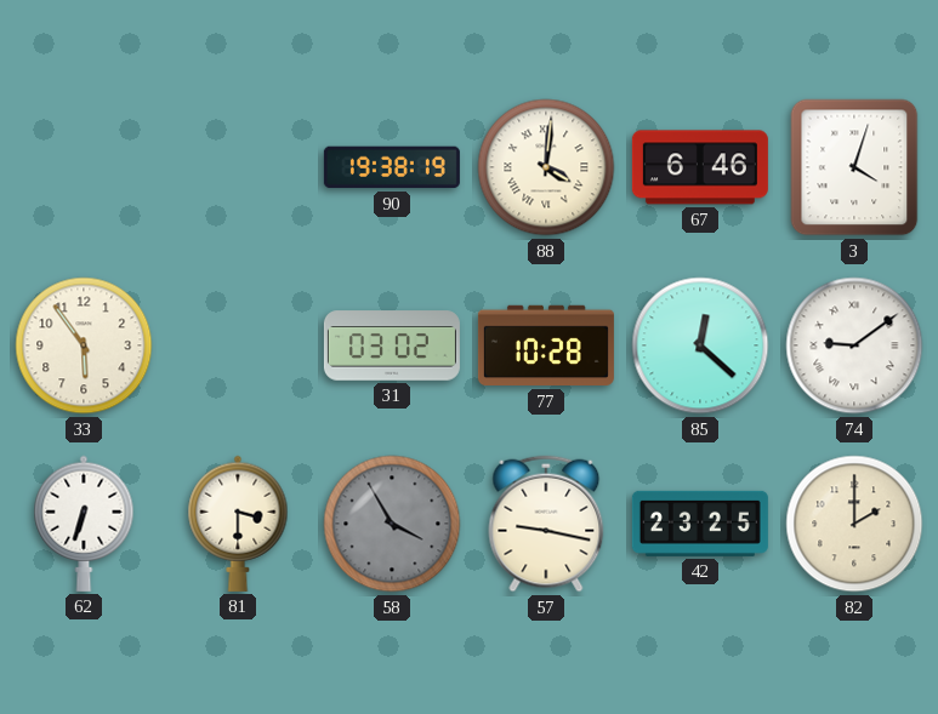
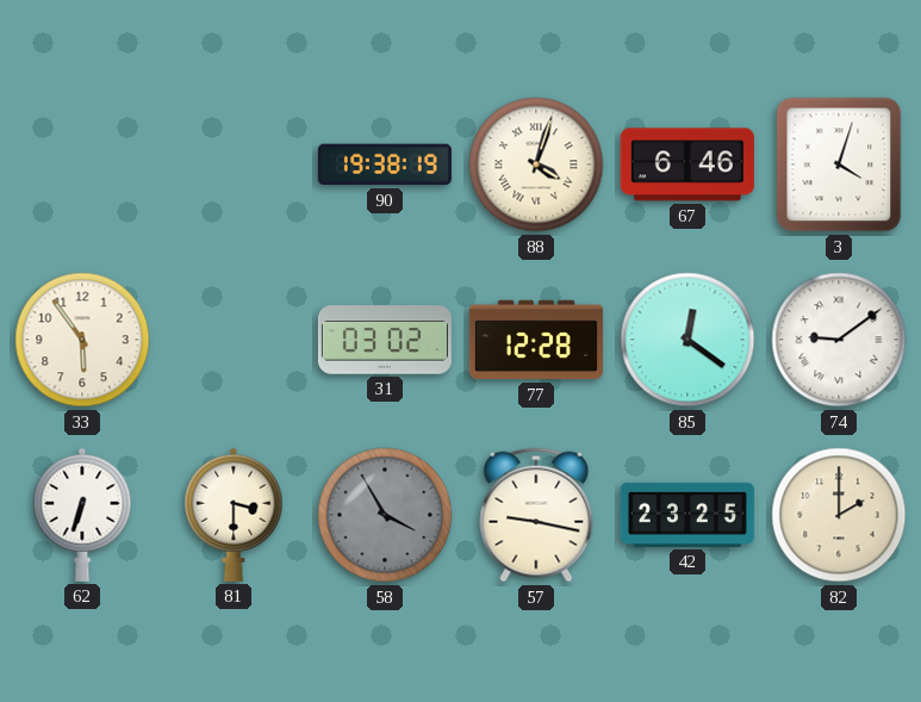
88: 4:01 -> 4:03 (536, 164)
77: 10:28 -> 12:28 (536, 340)
85: 12:22 -> 12:21 (687, 340)
